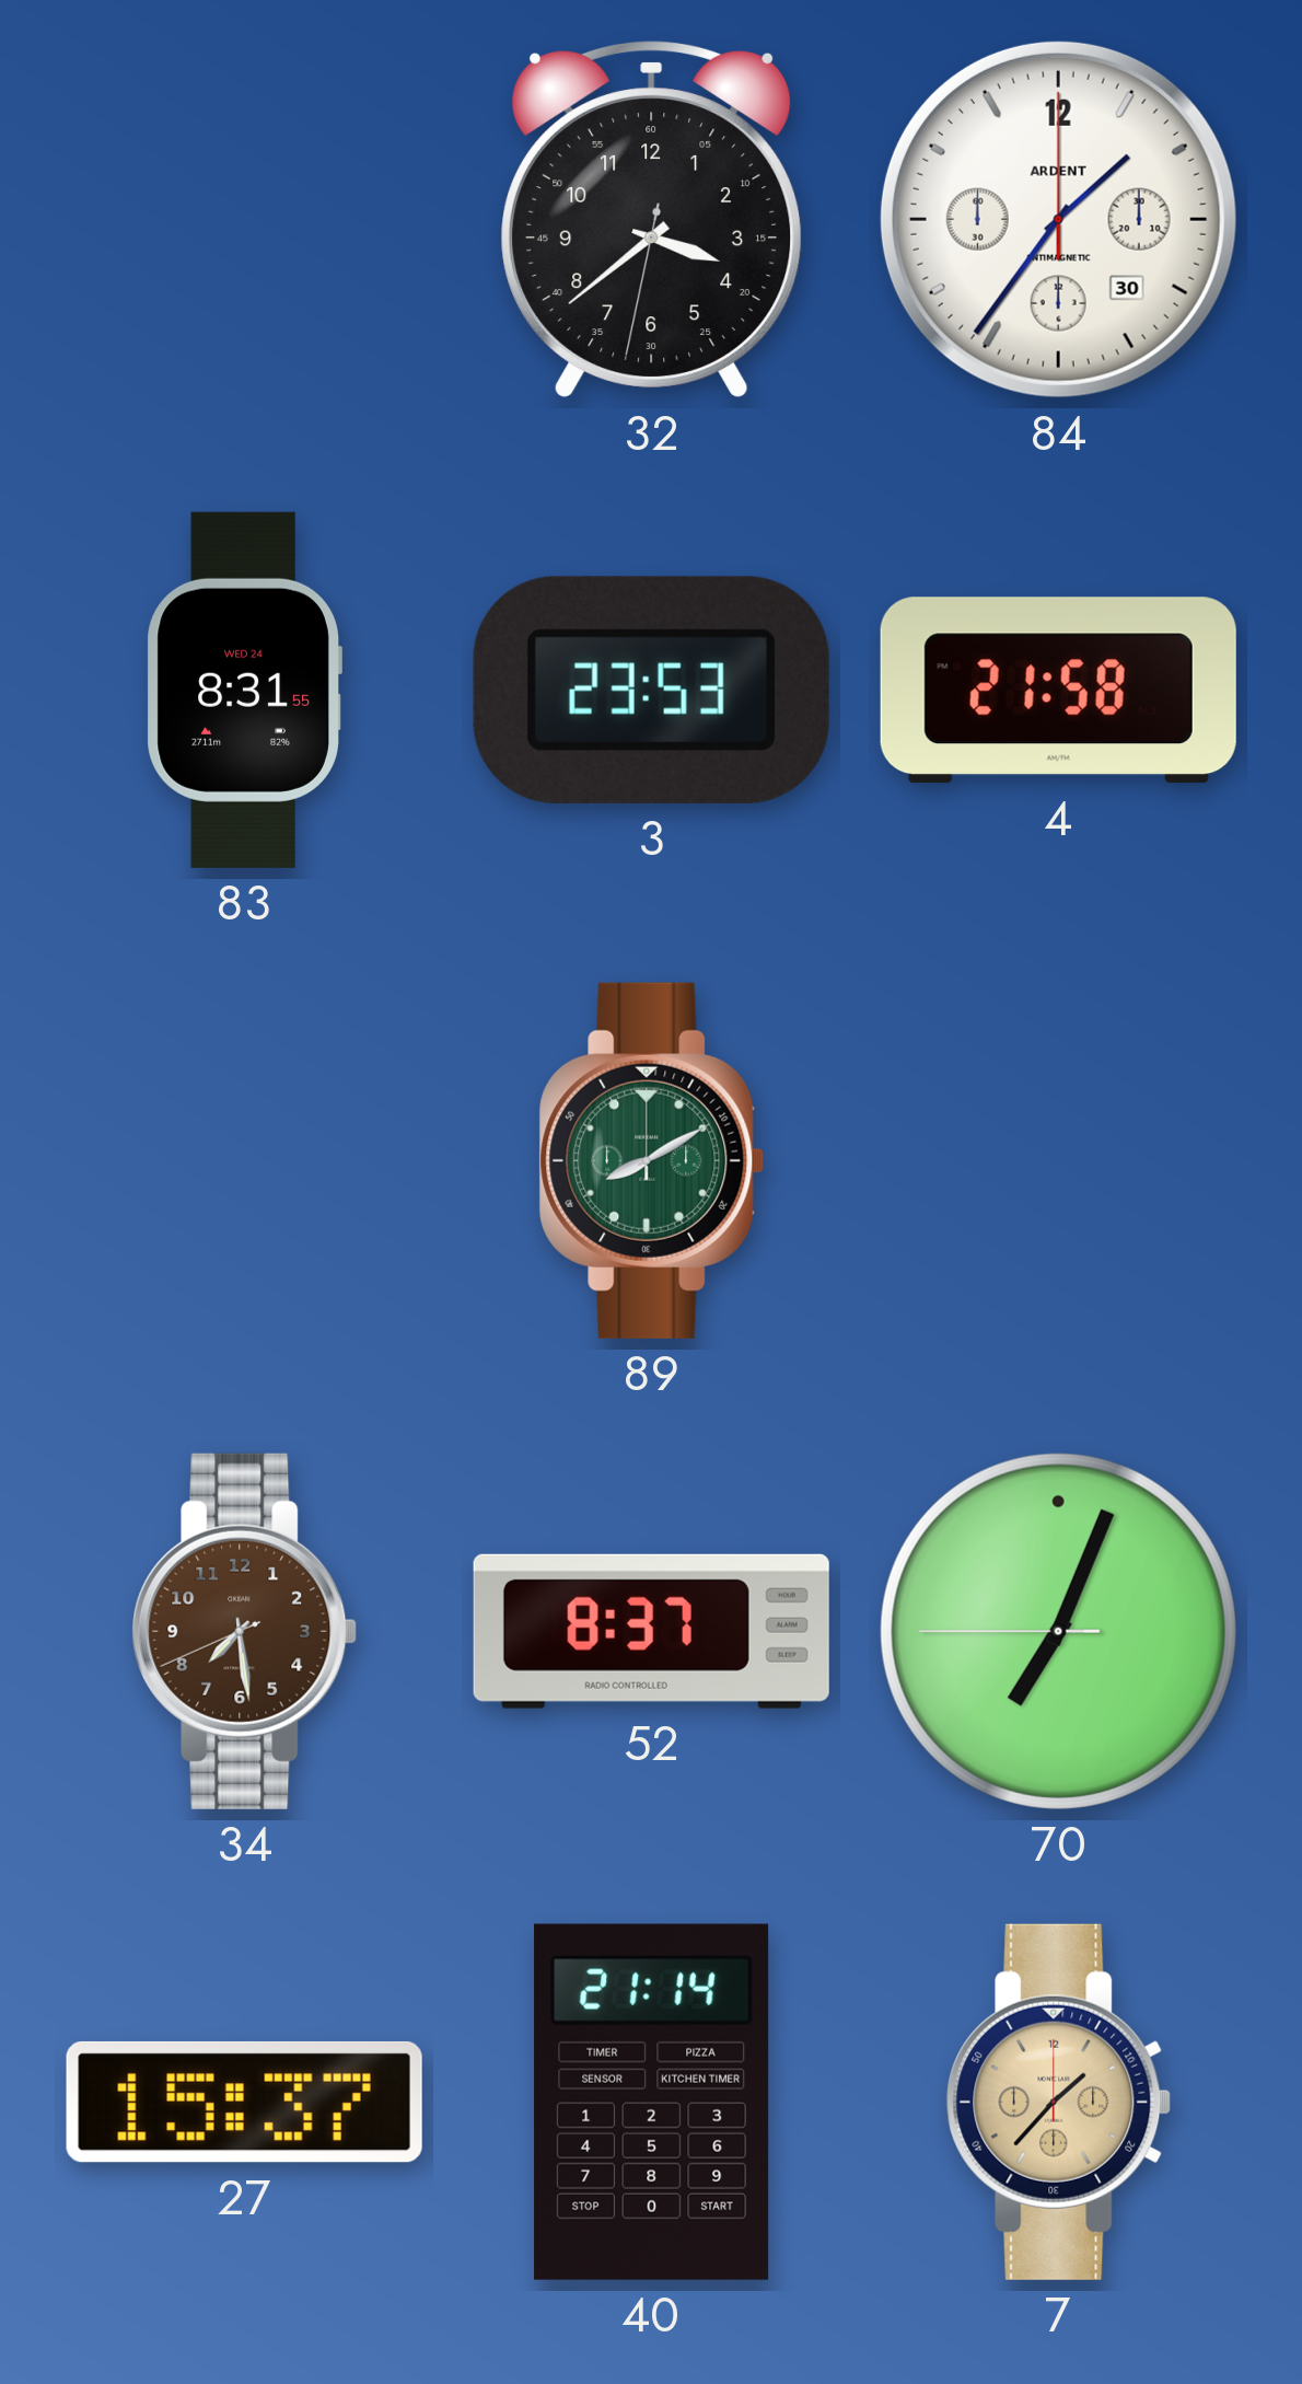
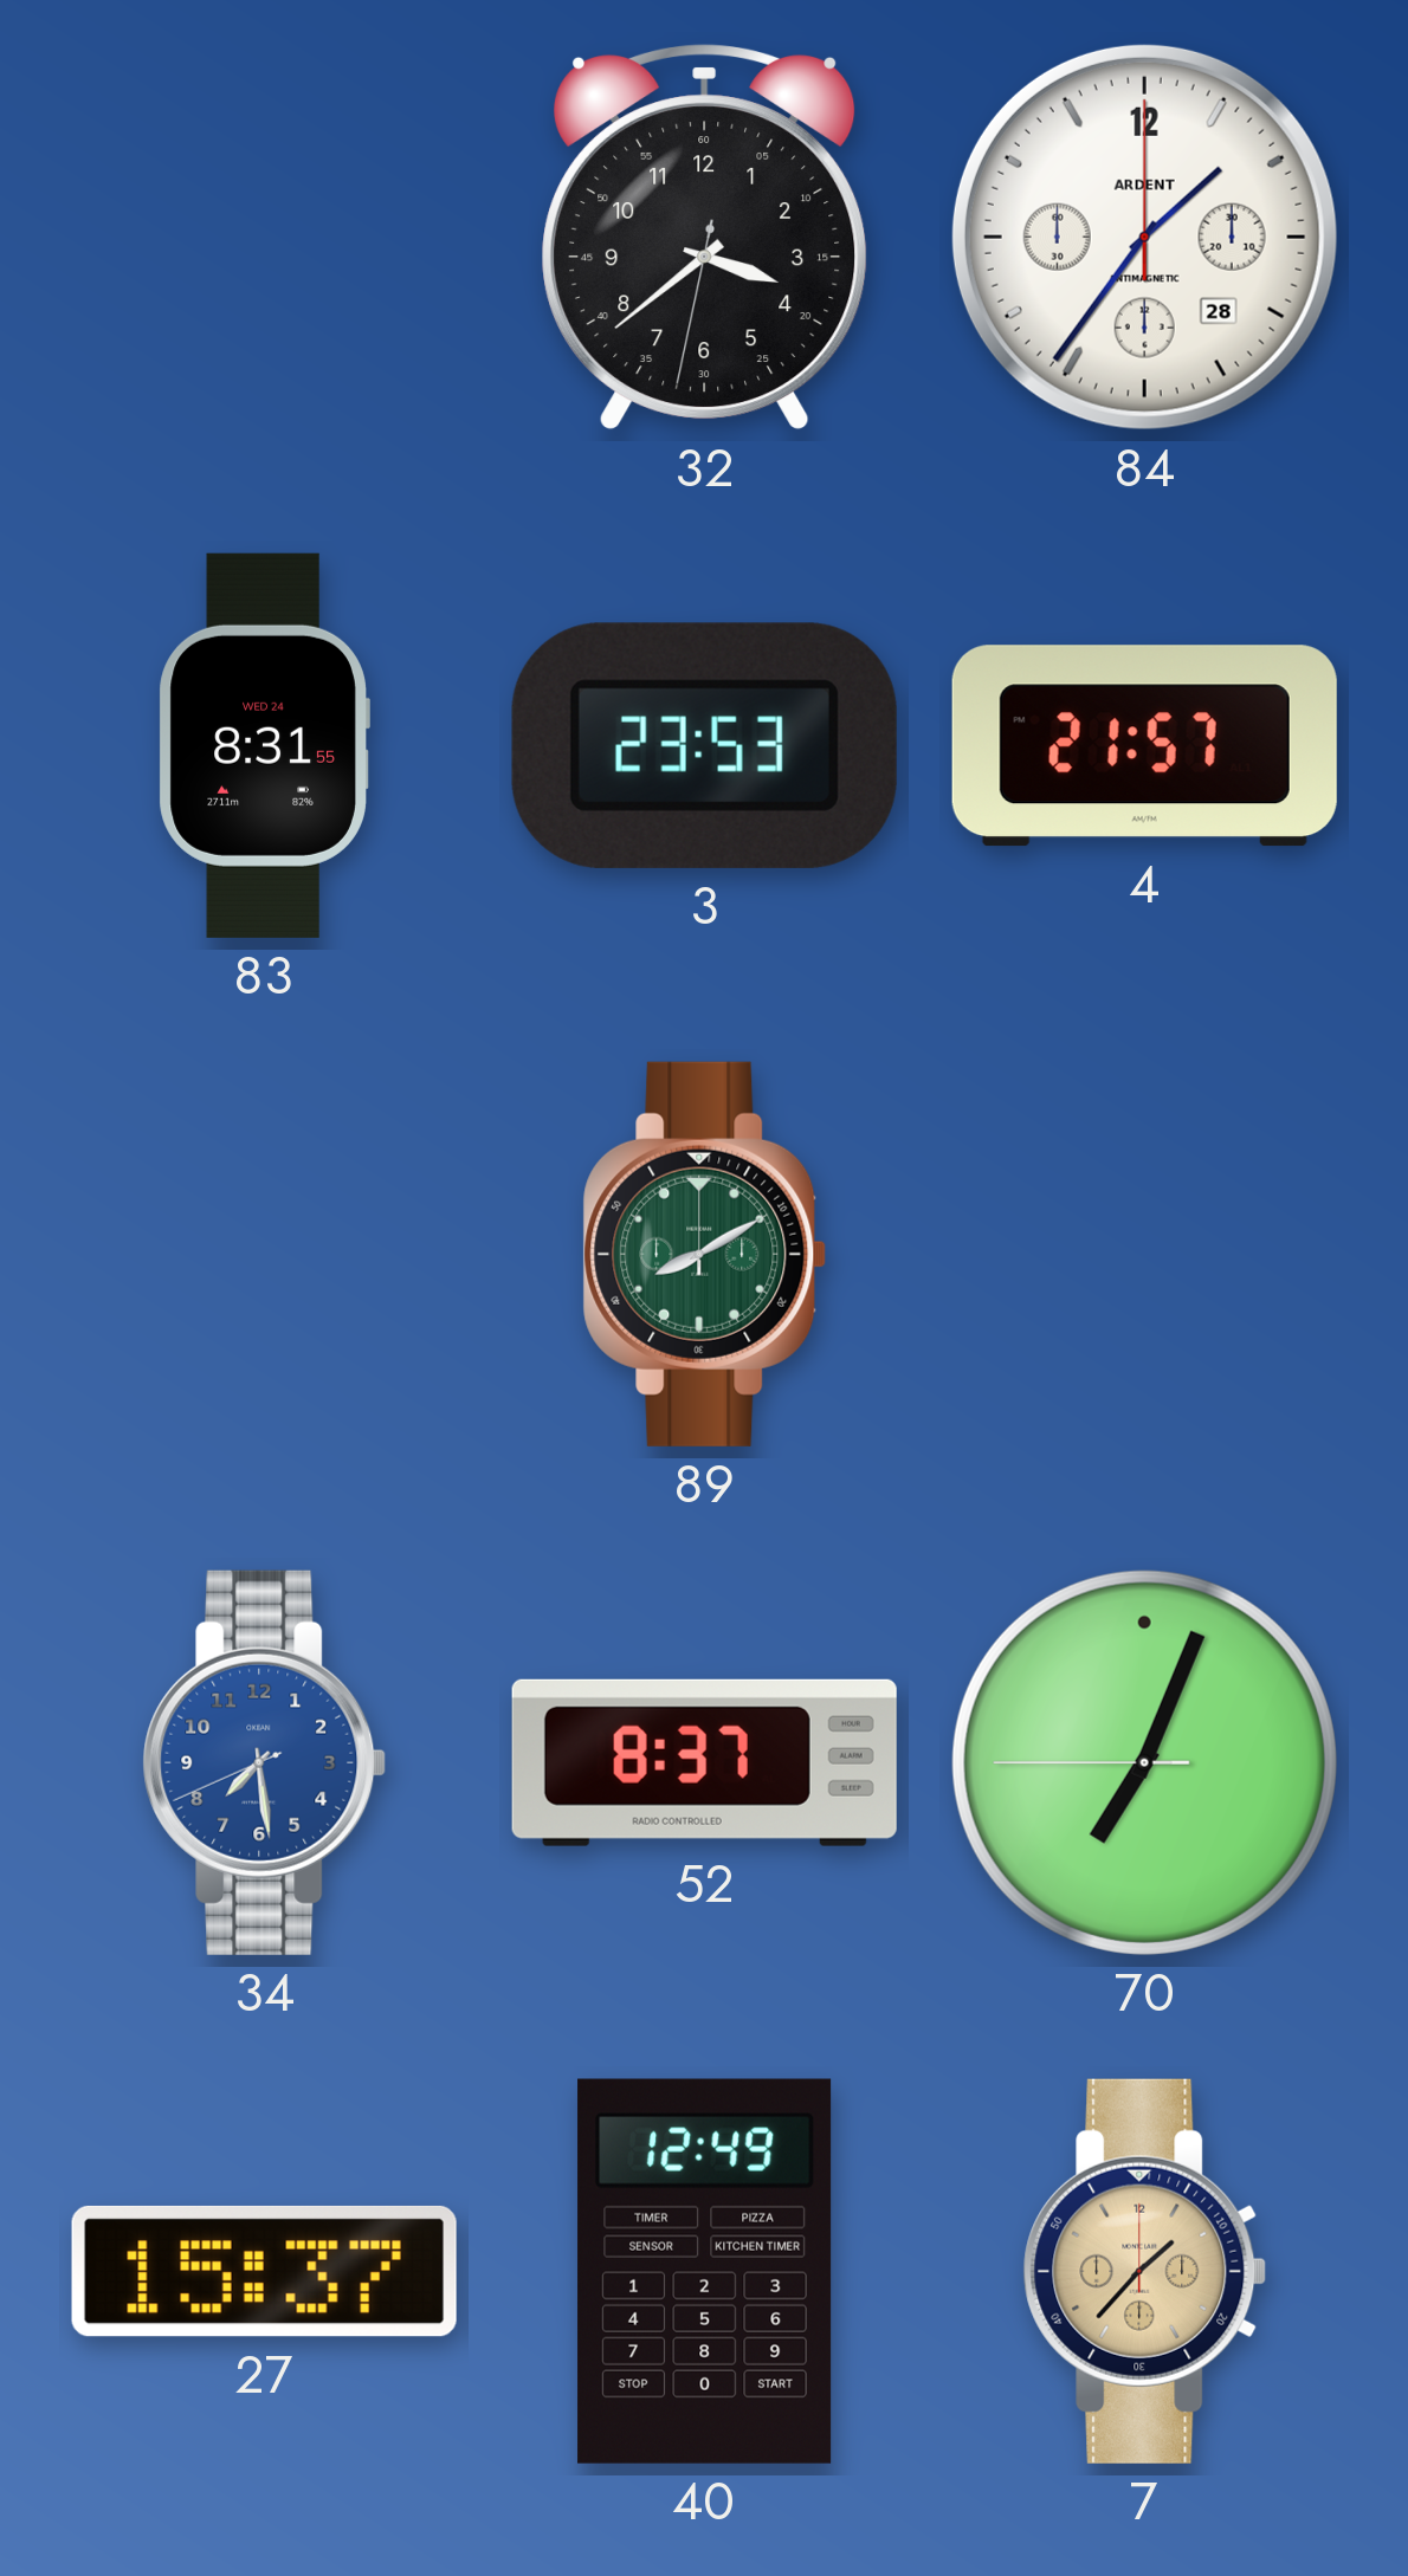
84 date: 30 -> 28 (1144, 237)
4: 21:58 -> 21:57 (1144, 746)
34 dial: brown -> blue (265, 1762)
40: 21:14 -> 12:49 (705, 2271)
